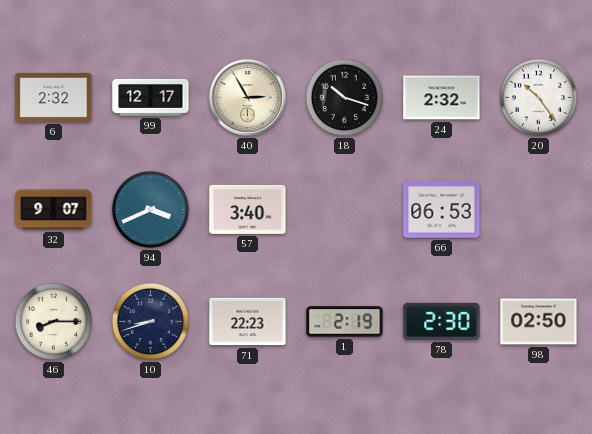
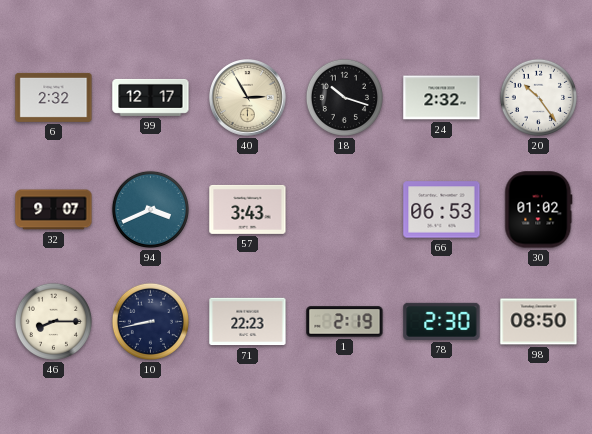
57: 3:40 -> 3:43 (248, 209)
30: none -> 01:02 (539, 210)
10: 8:42 -> 8:43 (150, 321)
98: 02:50 -> 08:50 (539, 322)
